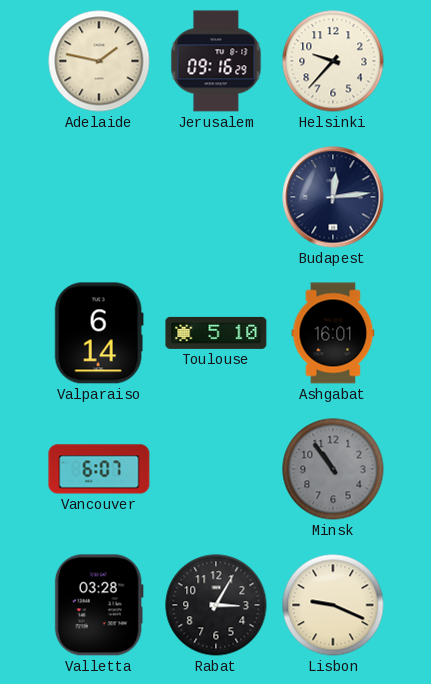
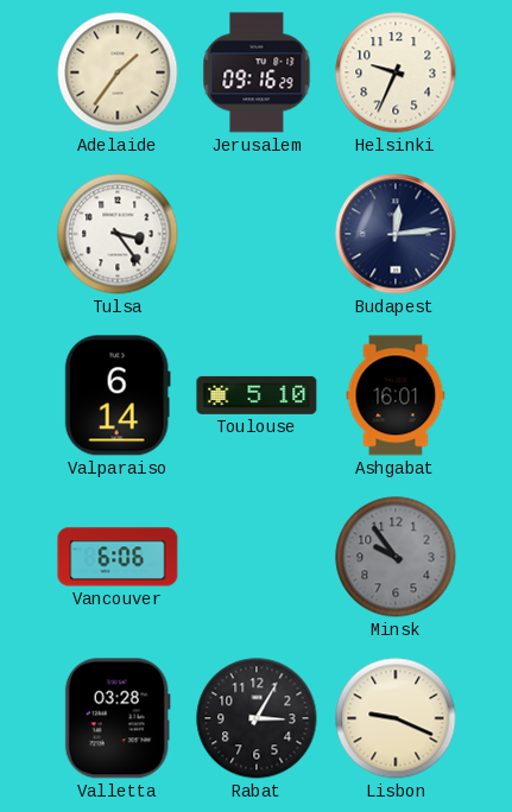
Adelaide: 1:47 -> 1:36 (118, 72)
Helsinki: 9:37 -> 9:34 (396, 72)
Tulsa: none -> 3:24 (118, 234)
Vancouver: 6:07 -> 6:06 (118, 557)
Minsk: 10:54 -> 9:54 (396, 557)
